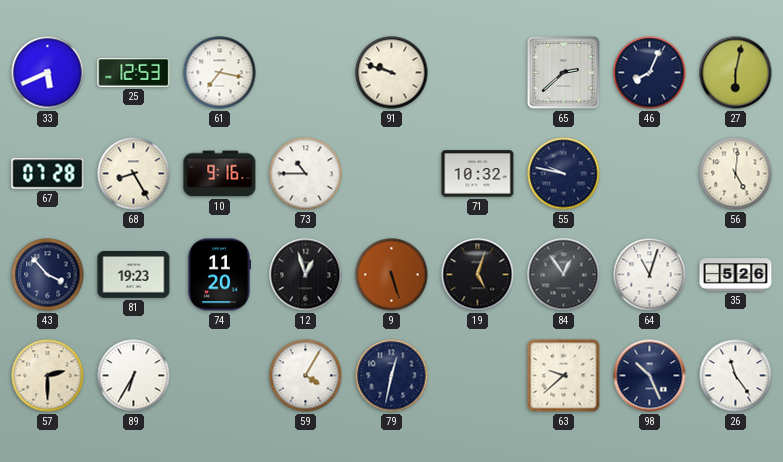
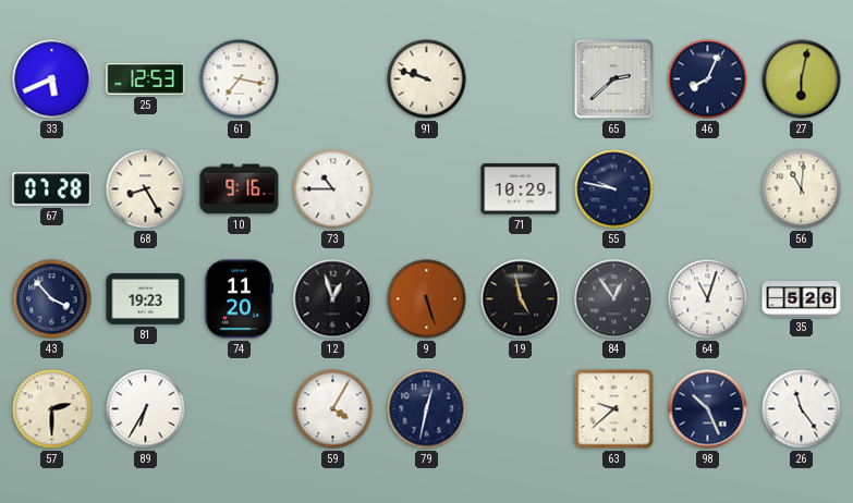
71: 10:32 -> 10:29 (521, 189)
56: 5:01 -> 11:01 (802, 189)
19: 5:03 -> 4:58 (521, 299)
